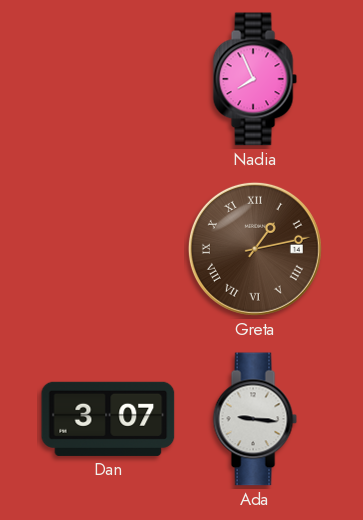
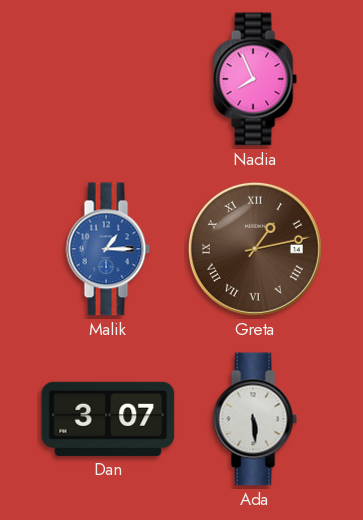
Malik: none -> 1:15 (108, 249)
Ada: 9:16 -> 5:29 (255, 419)
